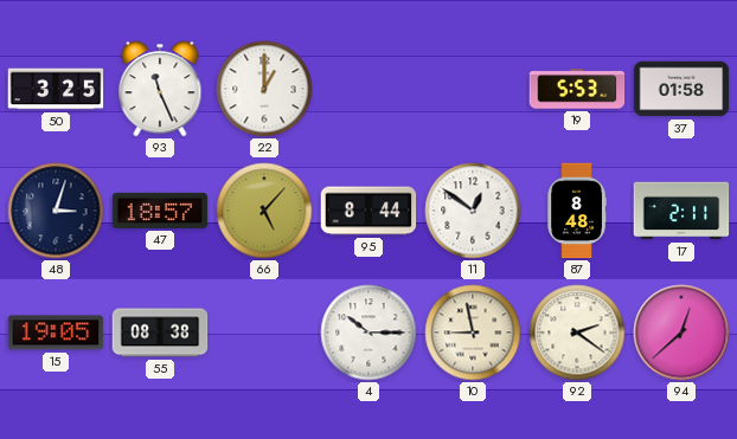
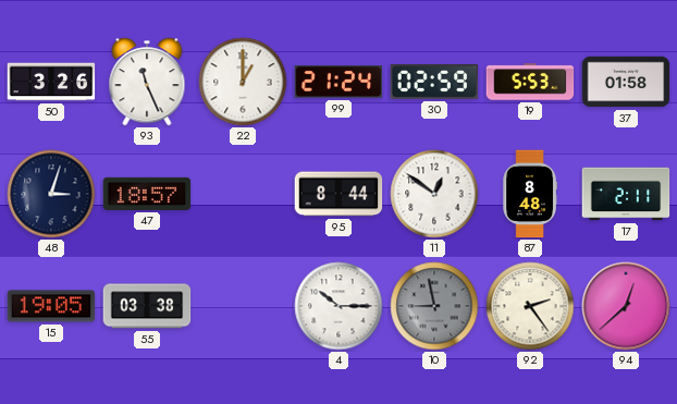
50: 3:25 -> 3:26 (51, 82)
99: none -> 21:24 (338, 82)
30: none -> 02:59 (434, 83)
66: 5:07 -> none (264, 211)
55: 08:38 -> 03:38 (147, 306)
10 dial: cream -> grey (434, 306)
92: 2:21 -> 2:24 (530, 306)
